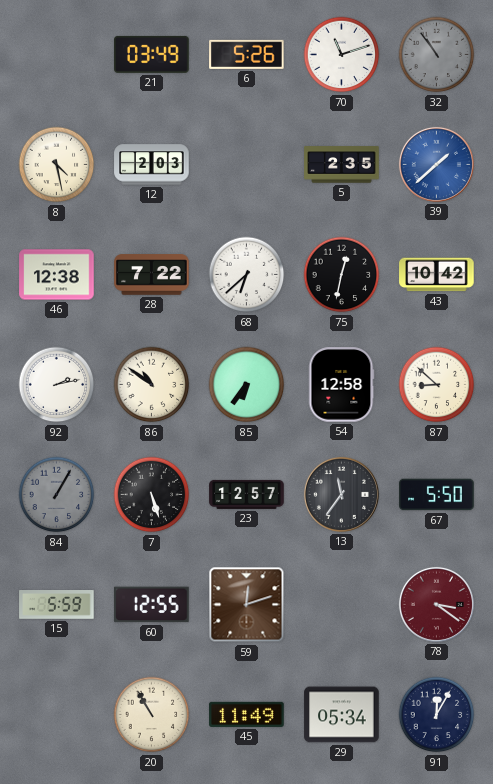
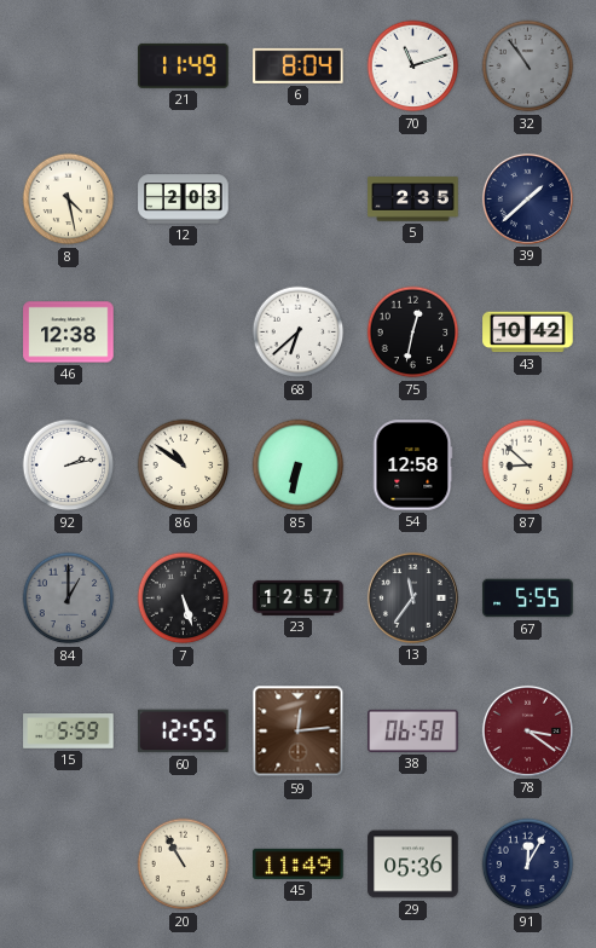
21: 03:49 -> 11:49 (184, 65)
6: 5:26 -> 8:04 (299, 65)
39 dial: blue -> navy (527, 198)
28: 7:22 -> none (152, 275)
85: 6:36 -> 6:32 (299, 466)
84: 1:05 -> 1:00 (69, 599)
67: 5:50 -> 5:55 (528, 599)
59: 12:12 -> 12:14 (299, 732)
38: none -> 06:58 (413, 730)
29: 05:34 -> 05:36 (413, 865)
